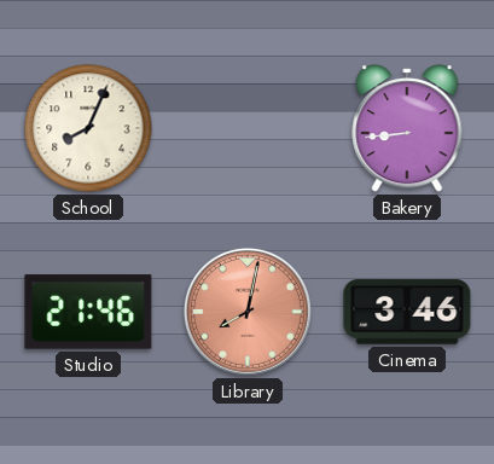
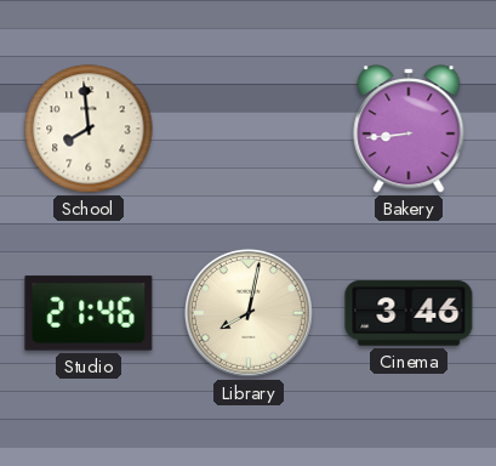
School: 8:04 -> 7:59 (89, 129)
Library dial: salmon -> cream (249, 313)
